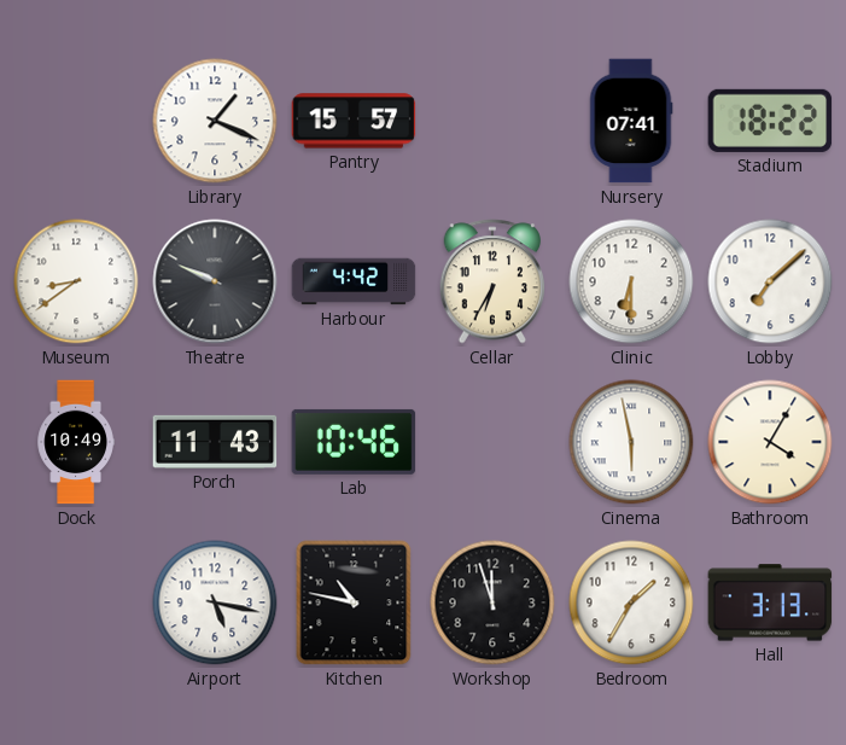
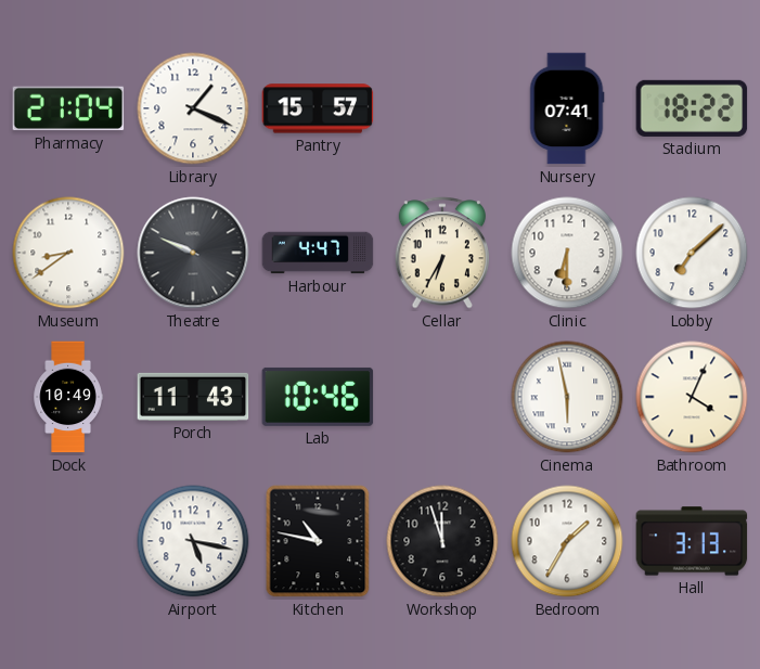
Pharmacy: none -> 21:04 (68, 108)
Harbour: 4:42 -> 4:47 (318, 253)
Bathroom: 4:05 -> 4:04 (692, 397)
